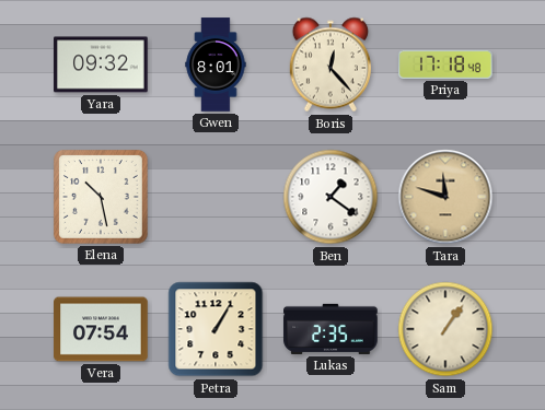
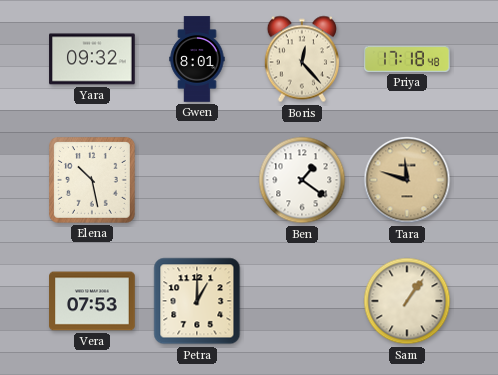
Vera: 07:54 -> 07:53 (92, 301)
Petra: 1:05 -> 1:00 (197, 301)
Lukas: 2:35 -> none (331, 329)
